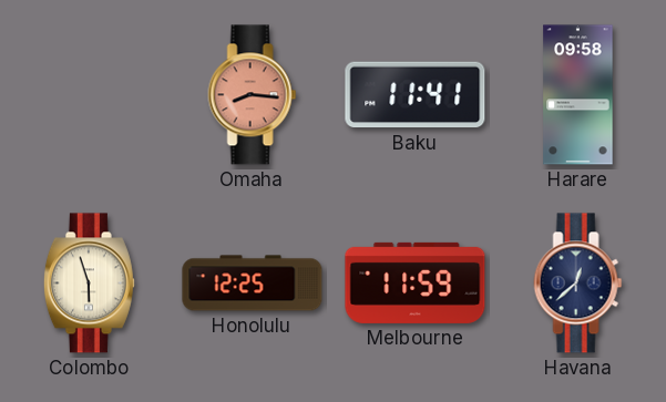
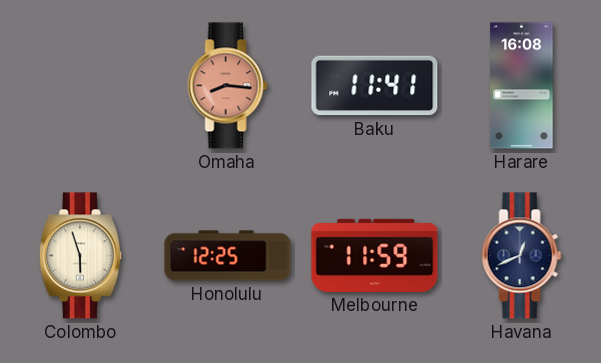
Harare: 09:58 -> 16:08 (522, 86)
Havana: 12:38 -> 12:41 (522, 256)
